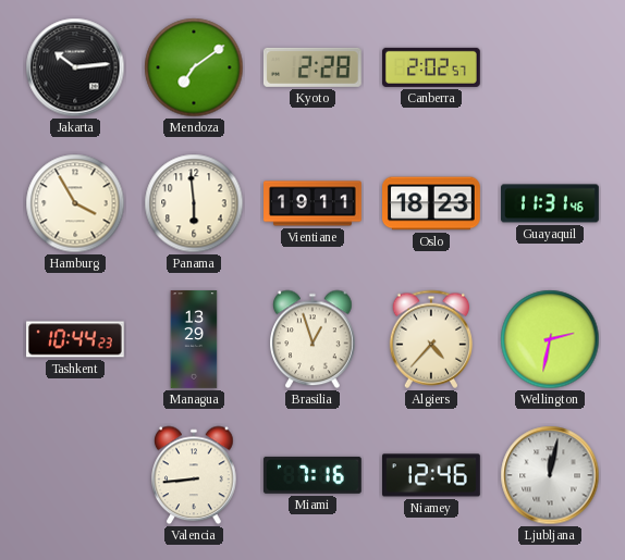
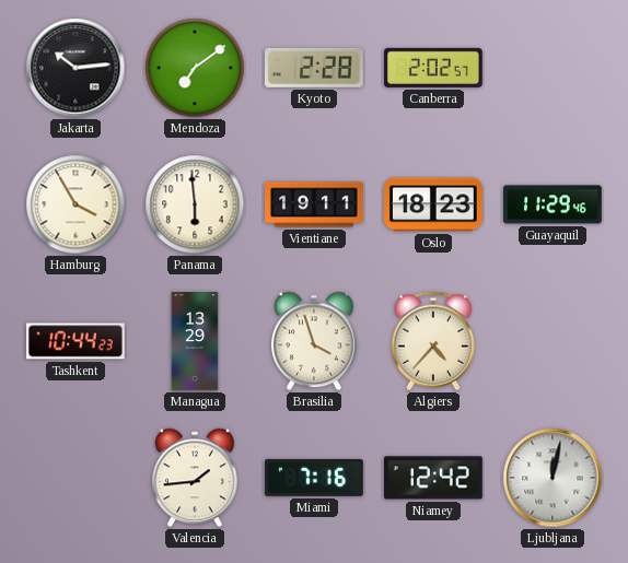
Guayaquil: 11:31 -> 11:29 (554, 204)
Brasilia: 12:57 -> 3:57 (314, 341)
Wellington: 2:32 -> none (550, 339)
Valencia: 8:44 -> 1:44 (195, 478)
Niamey: 12:46 -> 12:42 (434, 478)
